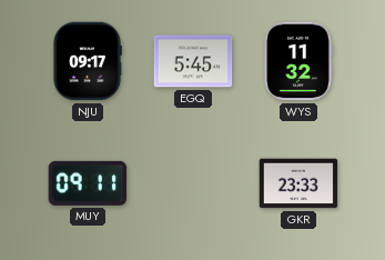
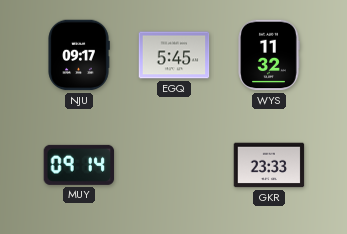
MUY: 09:11 -> 09:14 (79, 165)
